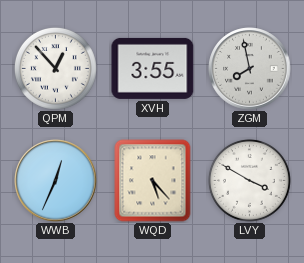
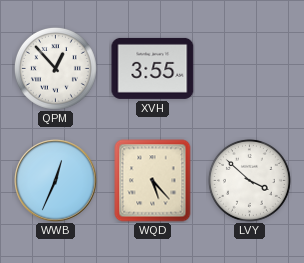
ZGM: 7:58 -> none (250, 69)
LVY: 3:50 -> 3:52 (249, 180)
